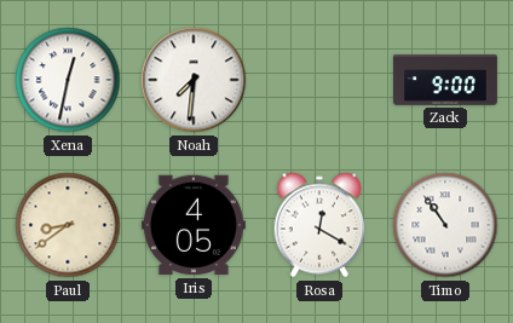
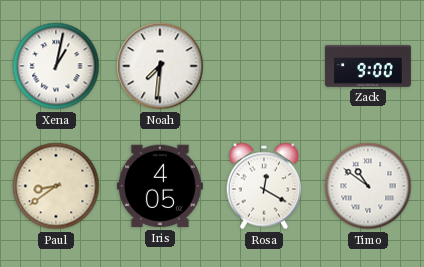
Xena: 12:32 -> 1:02 (56, 66)
Timo: 10:54 -> 10:51 (368, 186)
